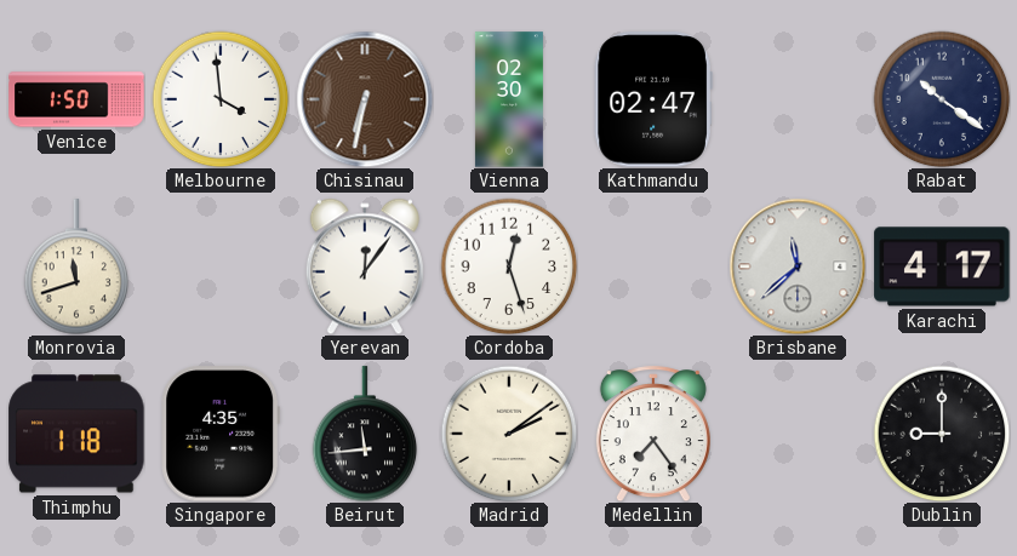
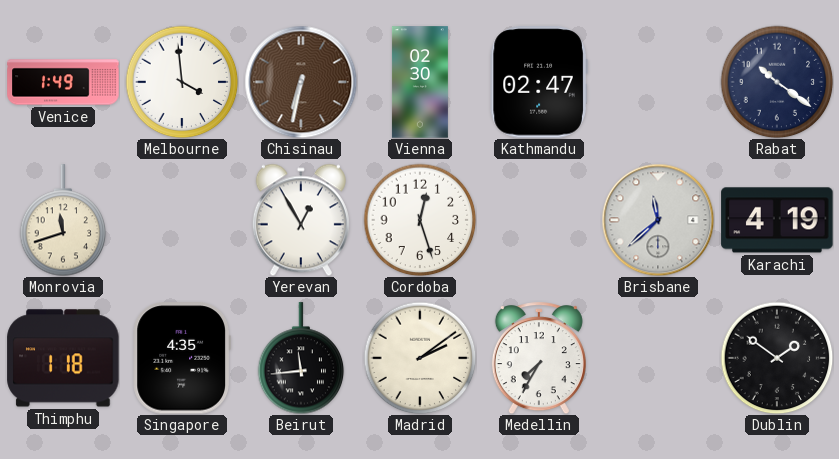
Venice: 1:50 -> 1:49 (63, 82)
Yerevan: 12:06 -> 12:55 (301, 220)
Karachi: 4:17 -> 4:19 (777, 220)
Medellin: 7:24 -> 7:35 (539, 358)
Dublin: 9:00 -> 1:51 (777, 358)
